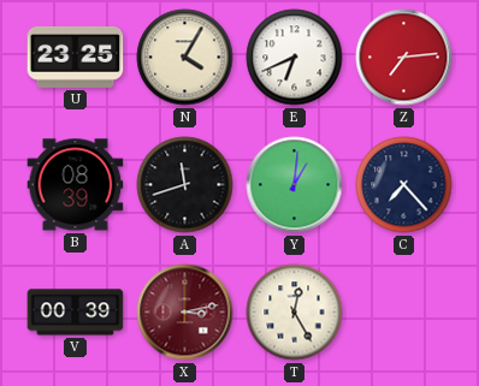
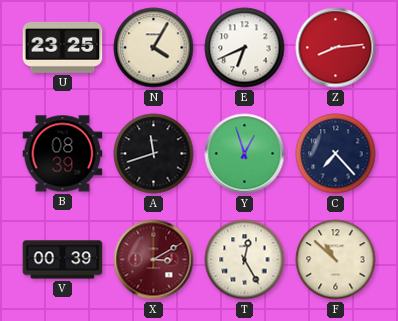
Z: 7:14 -> 8:14 (336, 48)
Y: 1:01 -> 12:57 (245, 154)
X: 3:13 -> 3:10 (154, 260)
F: none -> 10:52 (336, 260)
